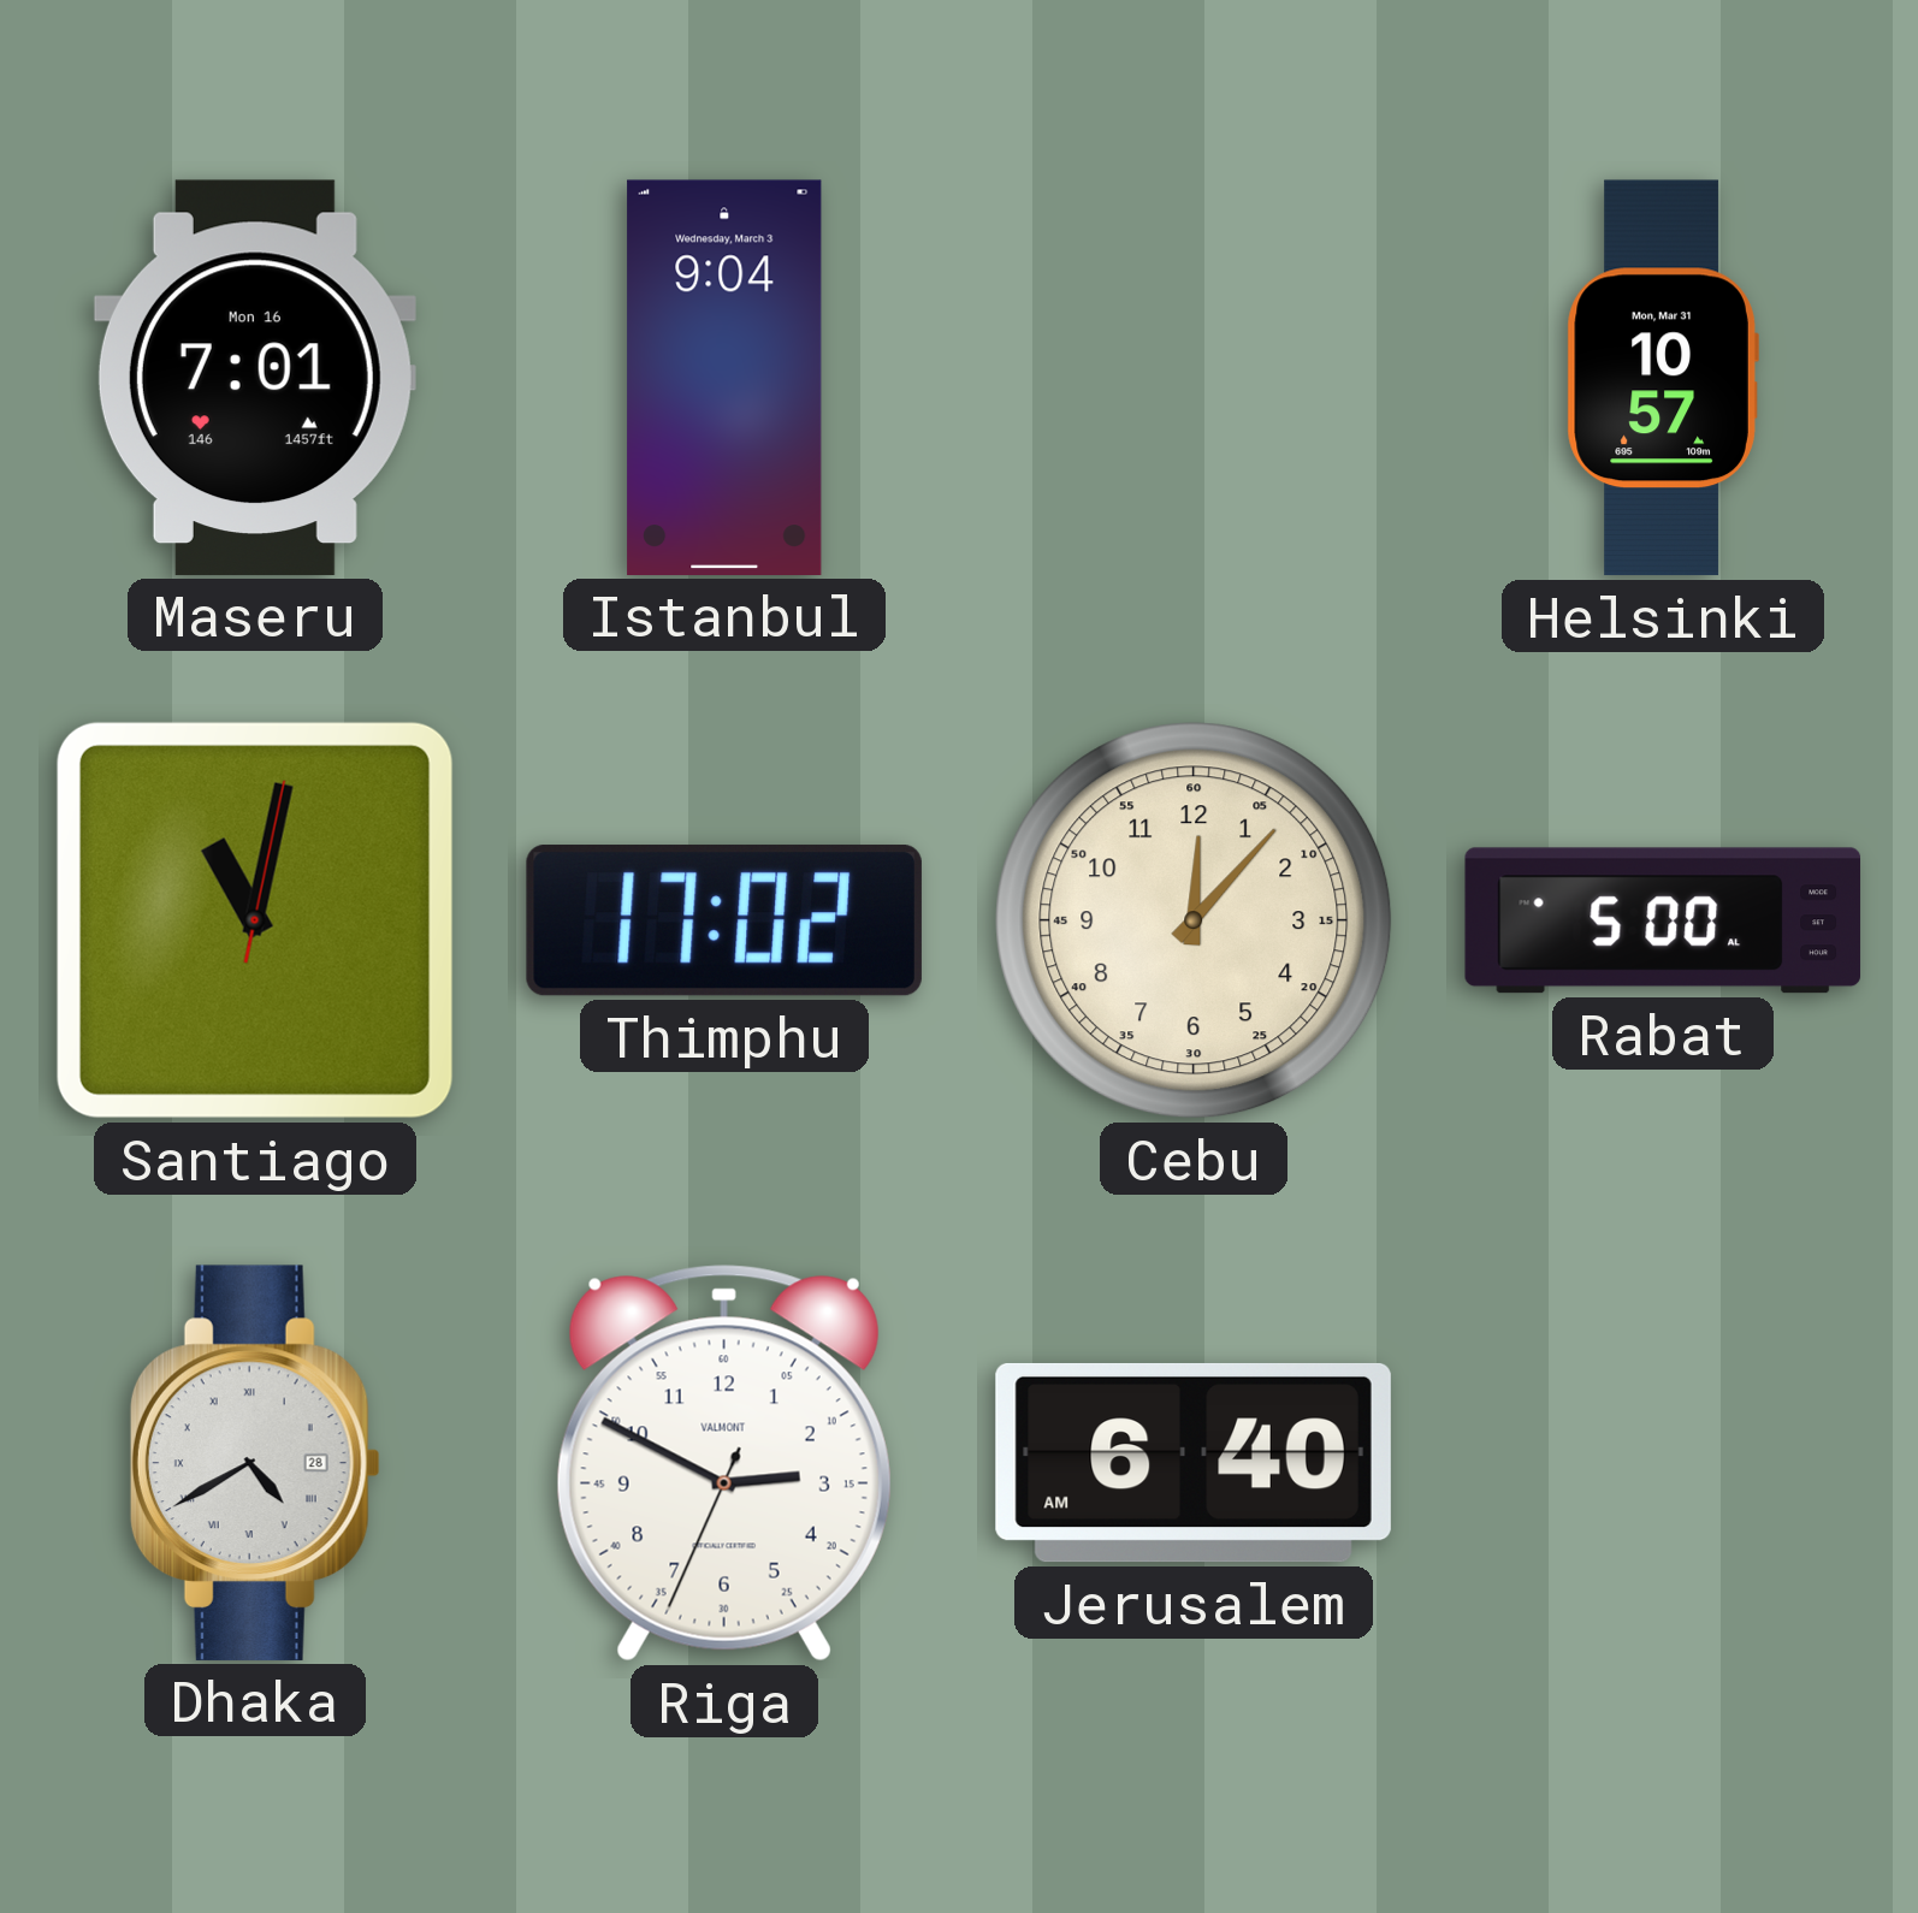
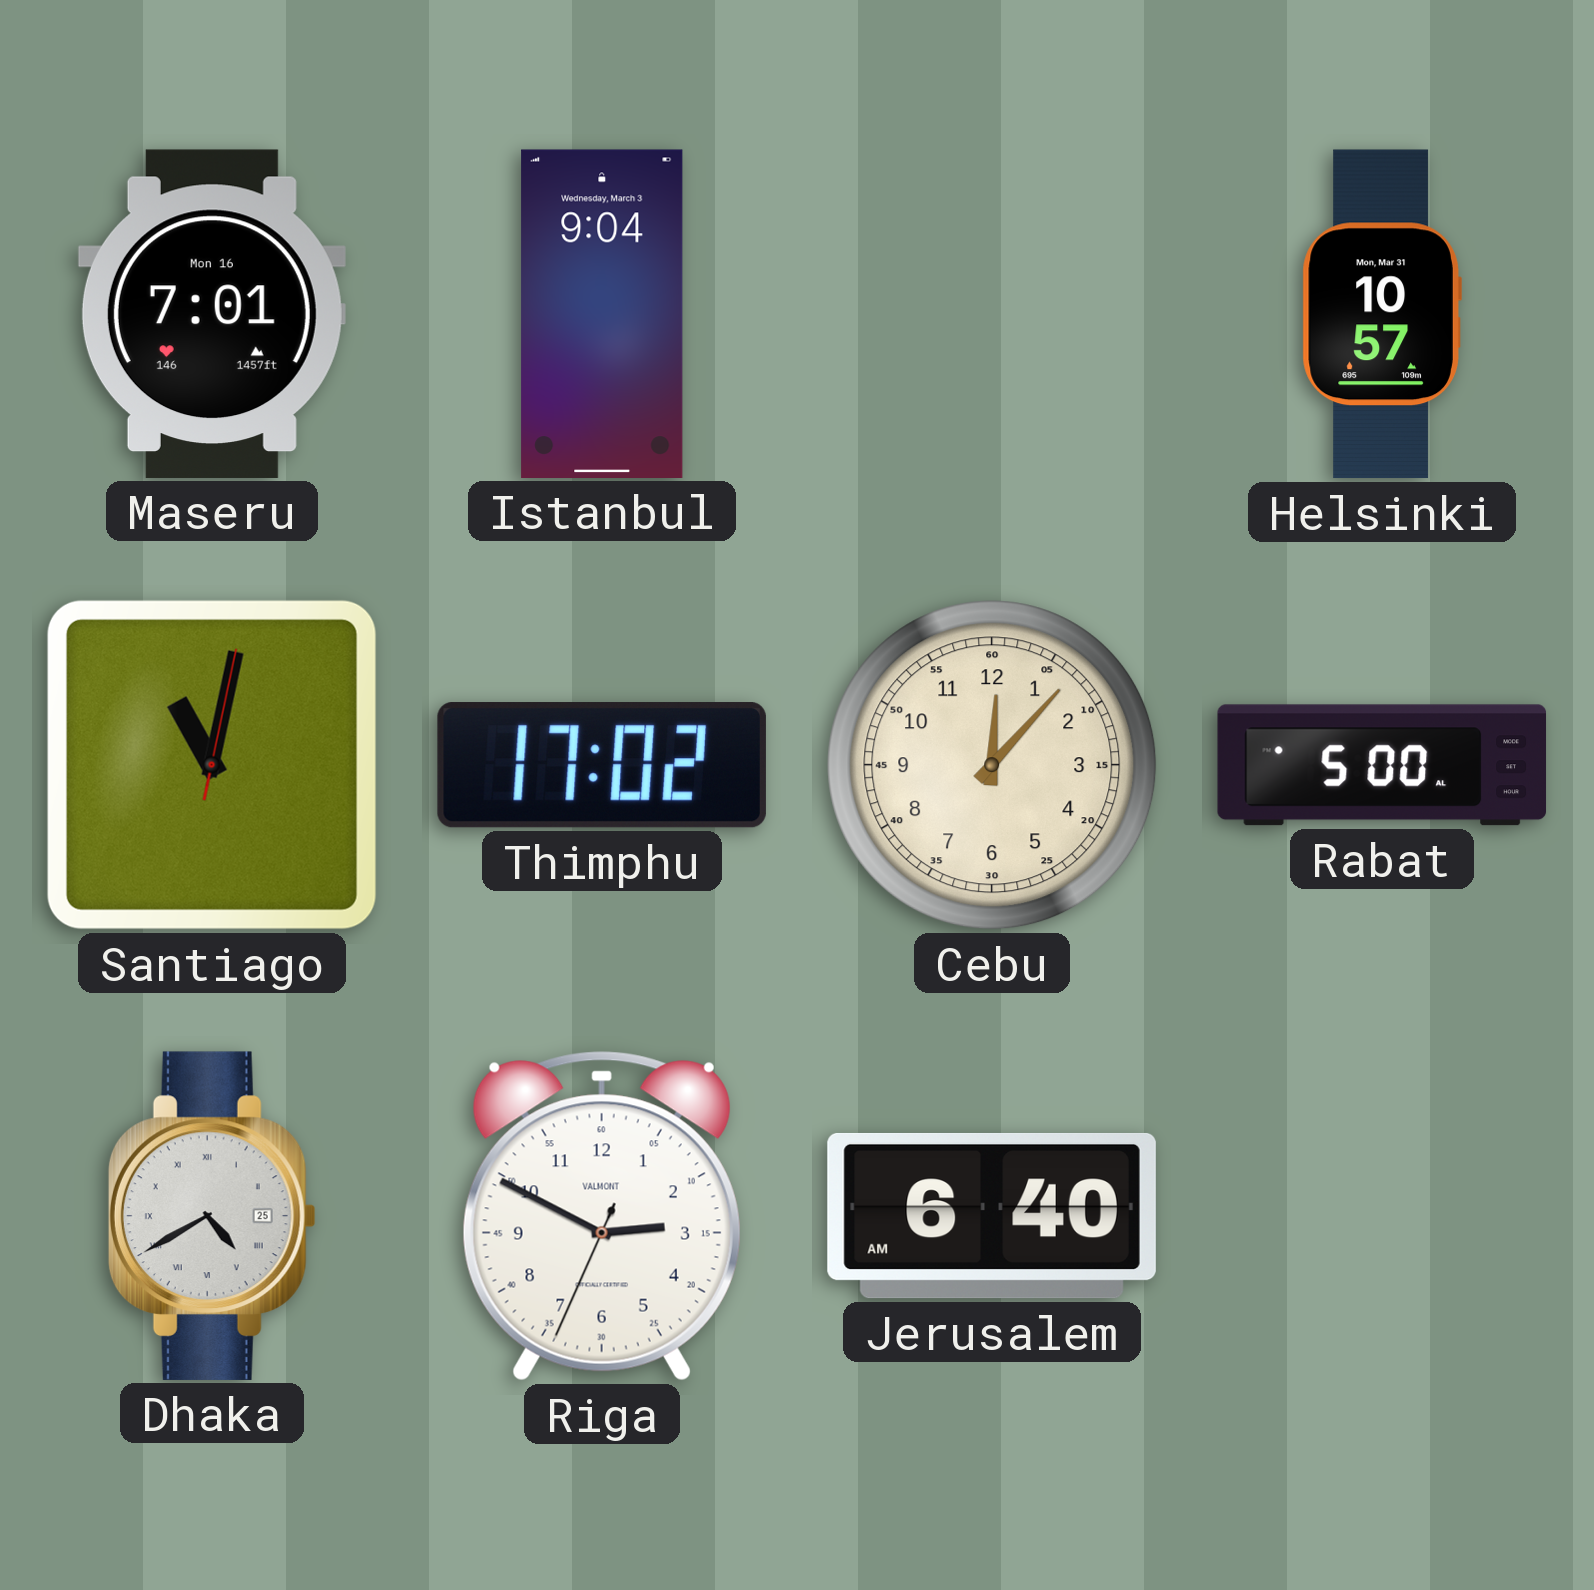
Dhaka date: 28 -> 25 (212, 1216)
